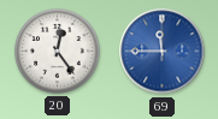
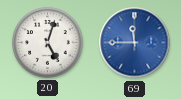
20: 12:24 -> 5:03 (48, 43)
